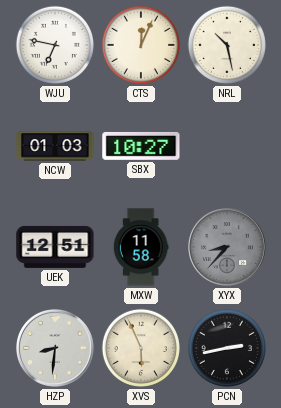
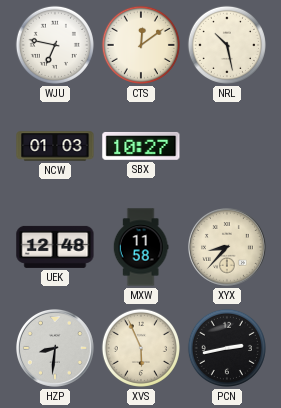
CTS: 12:04 -> 12:09 (141, 45)
UEK: 12:51 -> 12:48 (55, 247)
XYX dial: grey -> cream (228, 248)
